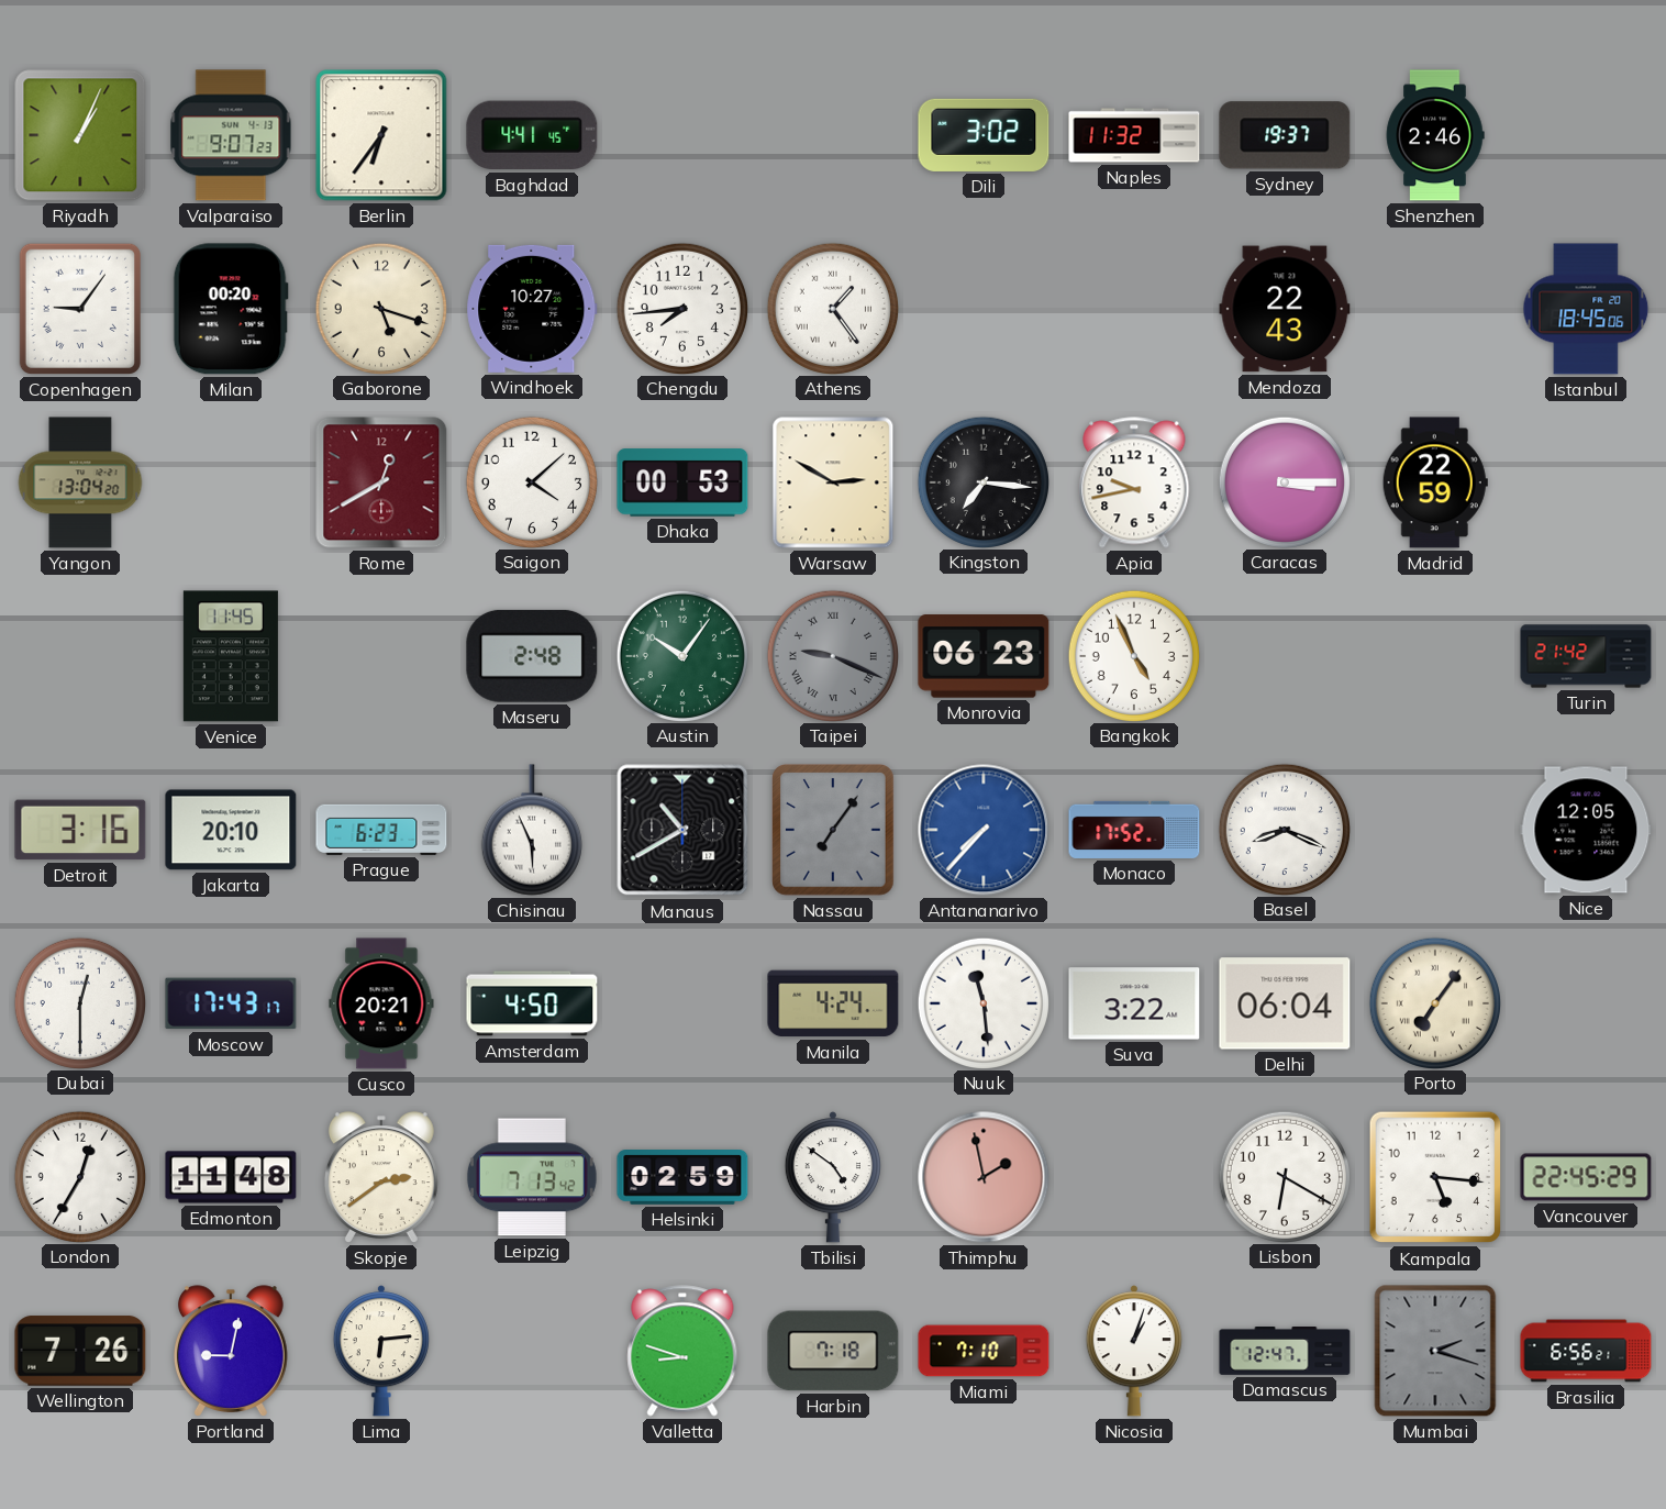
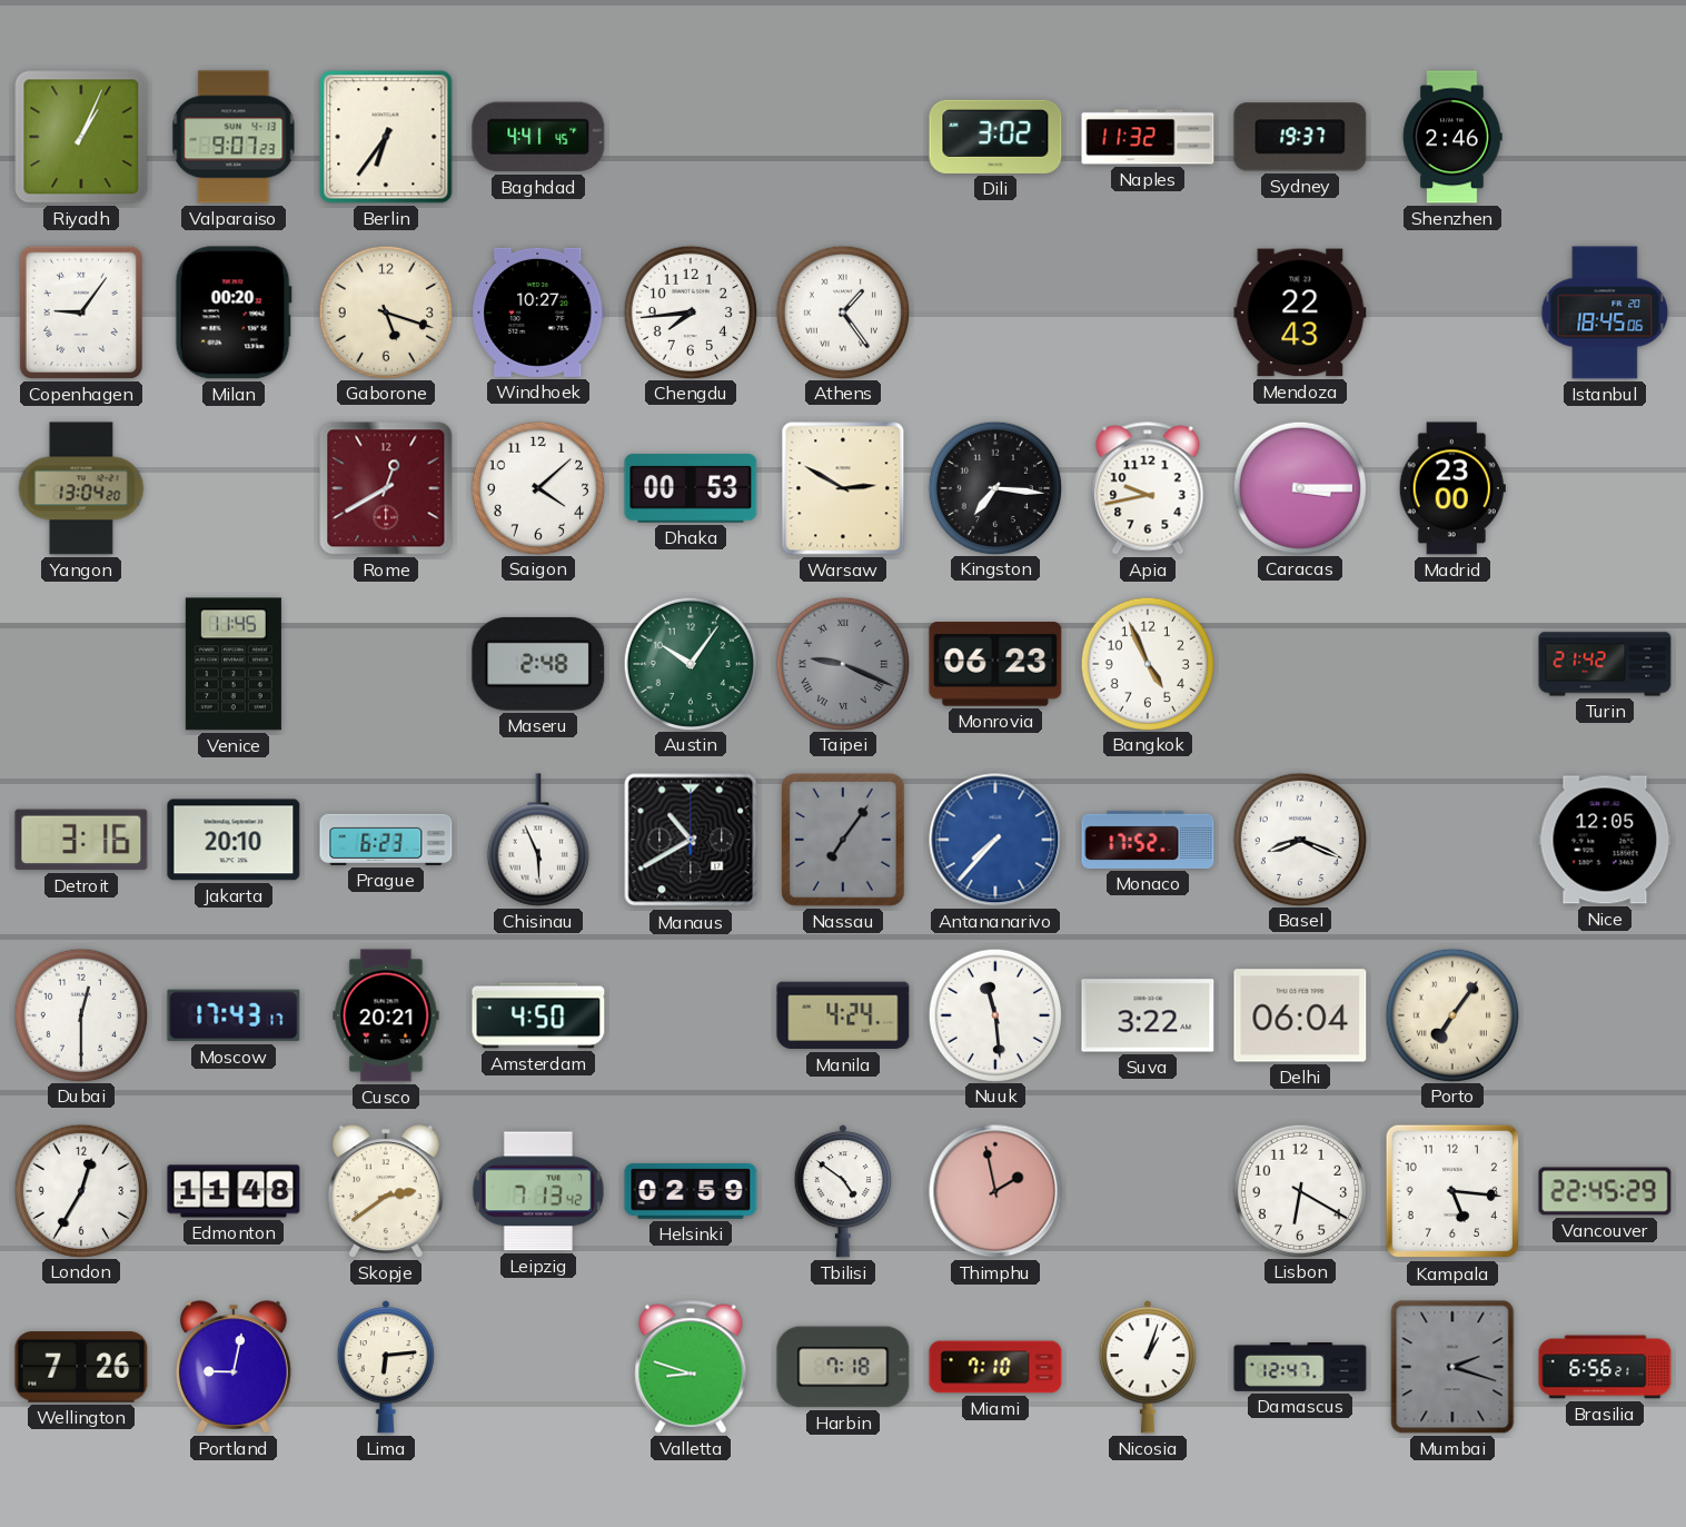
Madrid: 22:59 -> 23:00 (1452, 488)
